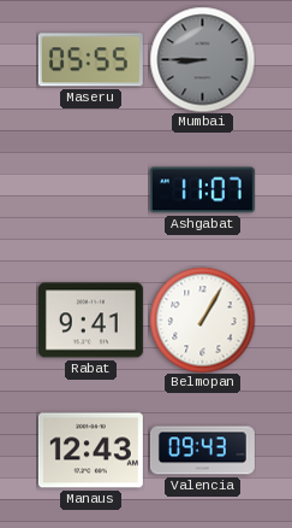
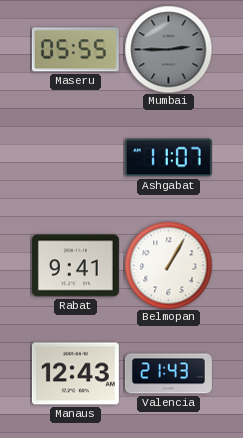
Mumbai: 8:45 -> 2:45 (168, 49)
Valencia: 09:43 -> 21:43 (168, 374)
